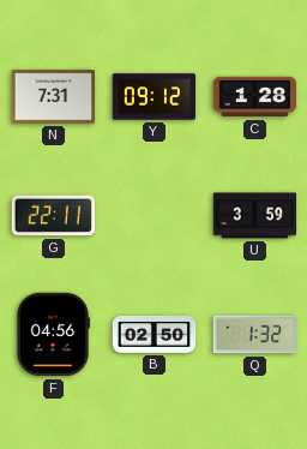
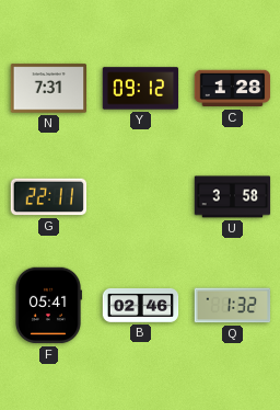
U: 3:59 -> 3:58 (233, 197)
F: 04:56 -> 05:41 (47, 306)
B: 02:50 -> 02:46 (141, 305)
